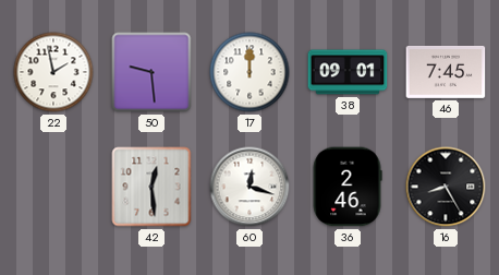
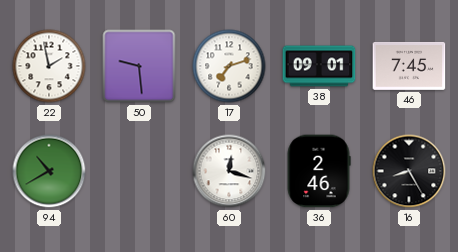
17: 12:00 -> 7:12 (229, 66)
94: none -> 10:40 (49, 171)
42: 12:29 -> none (151, 187)
